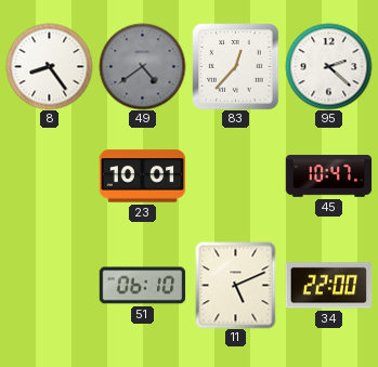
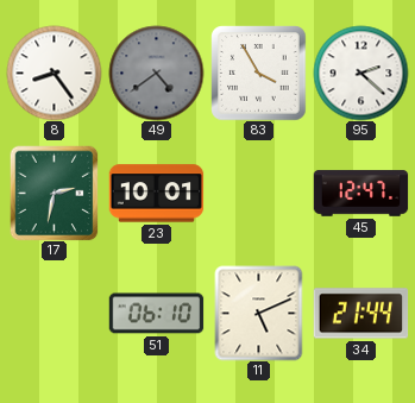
83: 12:37 -> 3:55 (258, 73)
17: none -> 2:32 (55, 193)
45: 10:47 -> 12:47 (360, 194)
34: 22:00 -> 21:44 (360, 314)
